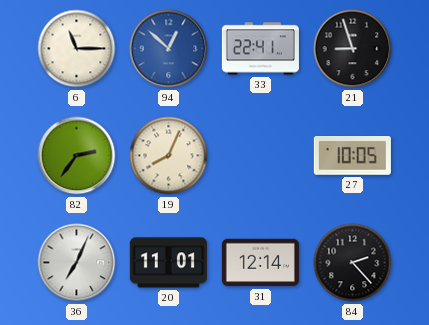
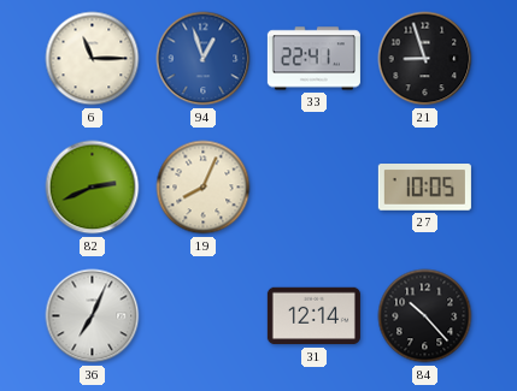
94: 12:52 -> 12:57 (204, 59)
82: 2:36 -> 2:41 (93, 188)
20: 11:01 -> none (168, 263)
84: 2:23 -> 10:23 (425, 316)
